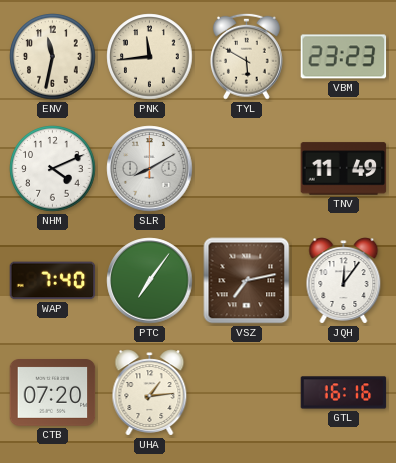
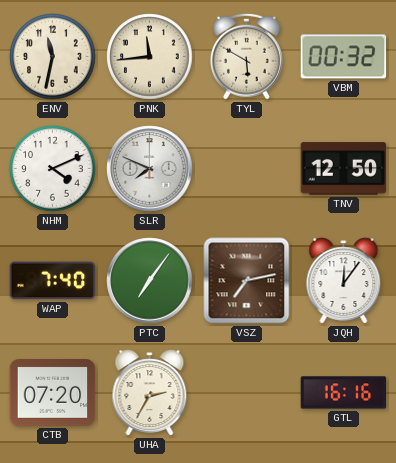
VBM: 23:23 -> 00:32 (344, 57)
SLR: 8:10 -> 7:49 (150, 169)
TNV: 11:49 -> 12:50 (344, 169)
UHA: 1:14 -> 2:35 (150, 393)
